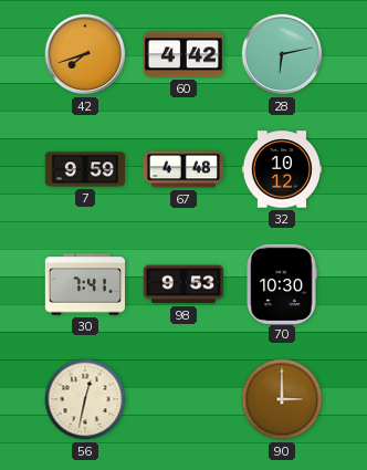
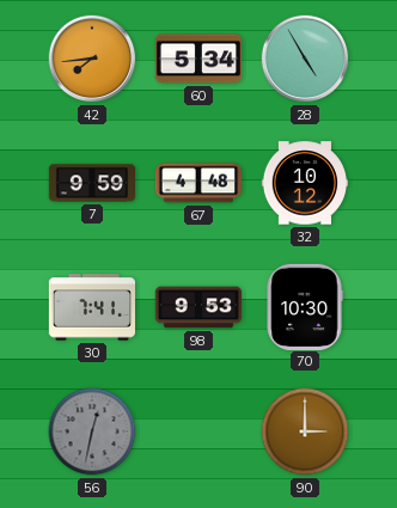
42: 7:42 -> 7:44 (92, 59)
60: 4:42 -> 5:34 (197, 59)
28: 6:13 -> 4:55 (305, 59)
56 dial: cream -> grey (92, 432)
